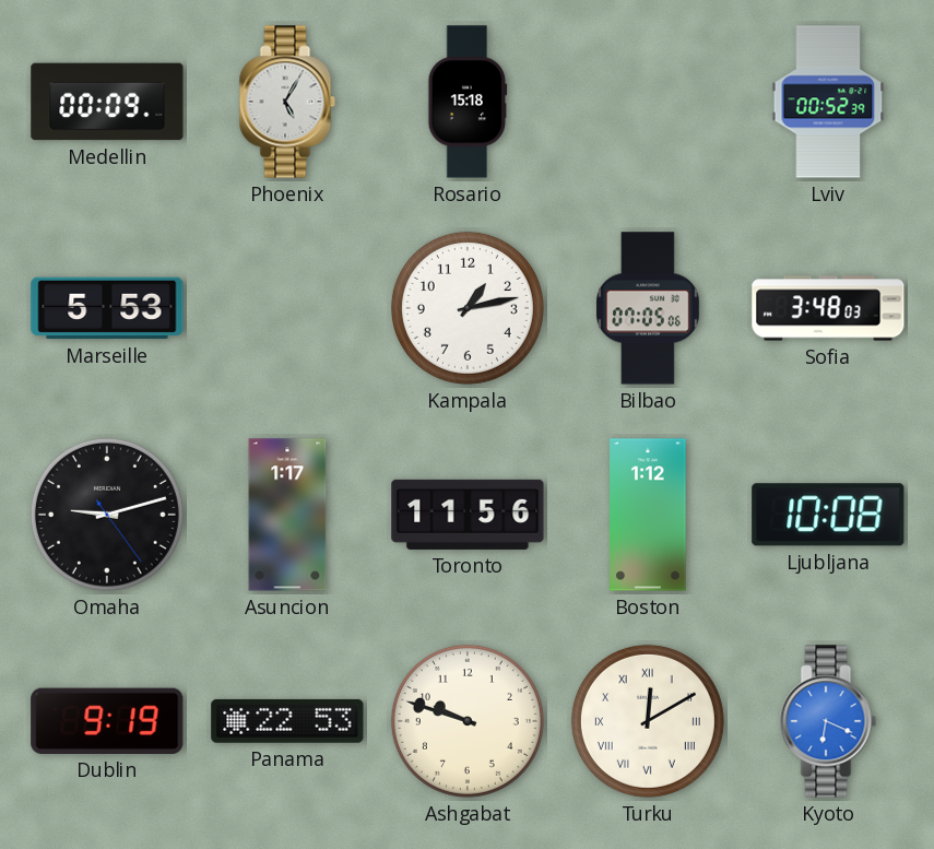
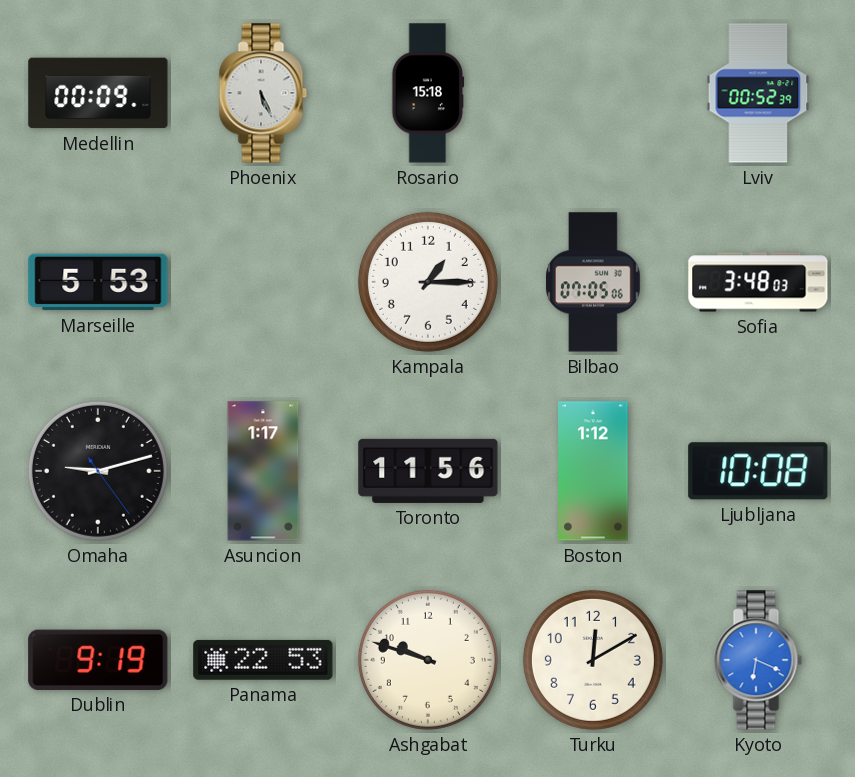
Phoenix: 5:05 -> 5:26 (263, 93)
Kampala: 1:13 -> 1:15 (428, 282)
Turku numerals: Roman -> Arabic (593, 660)
